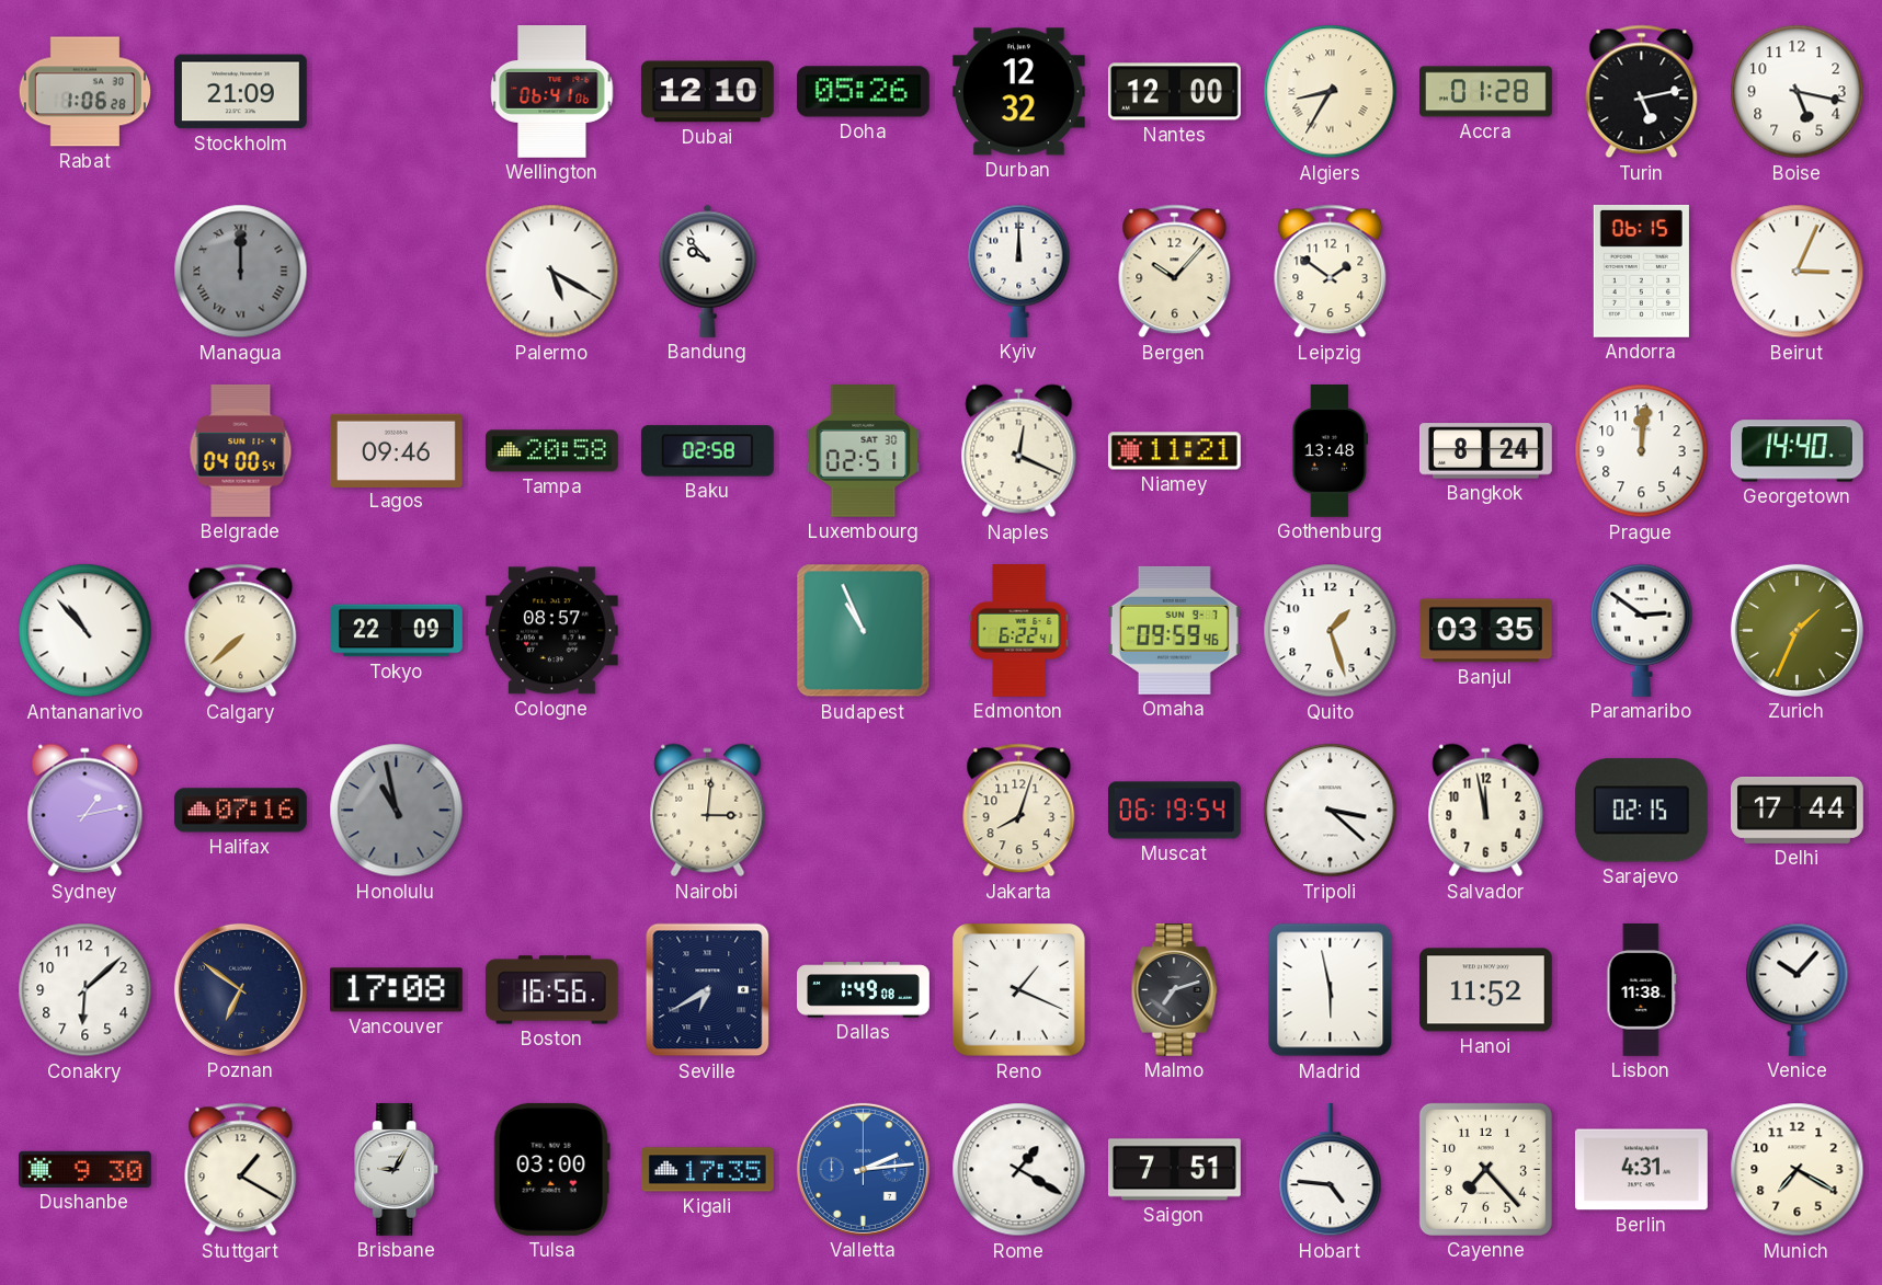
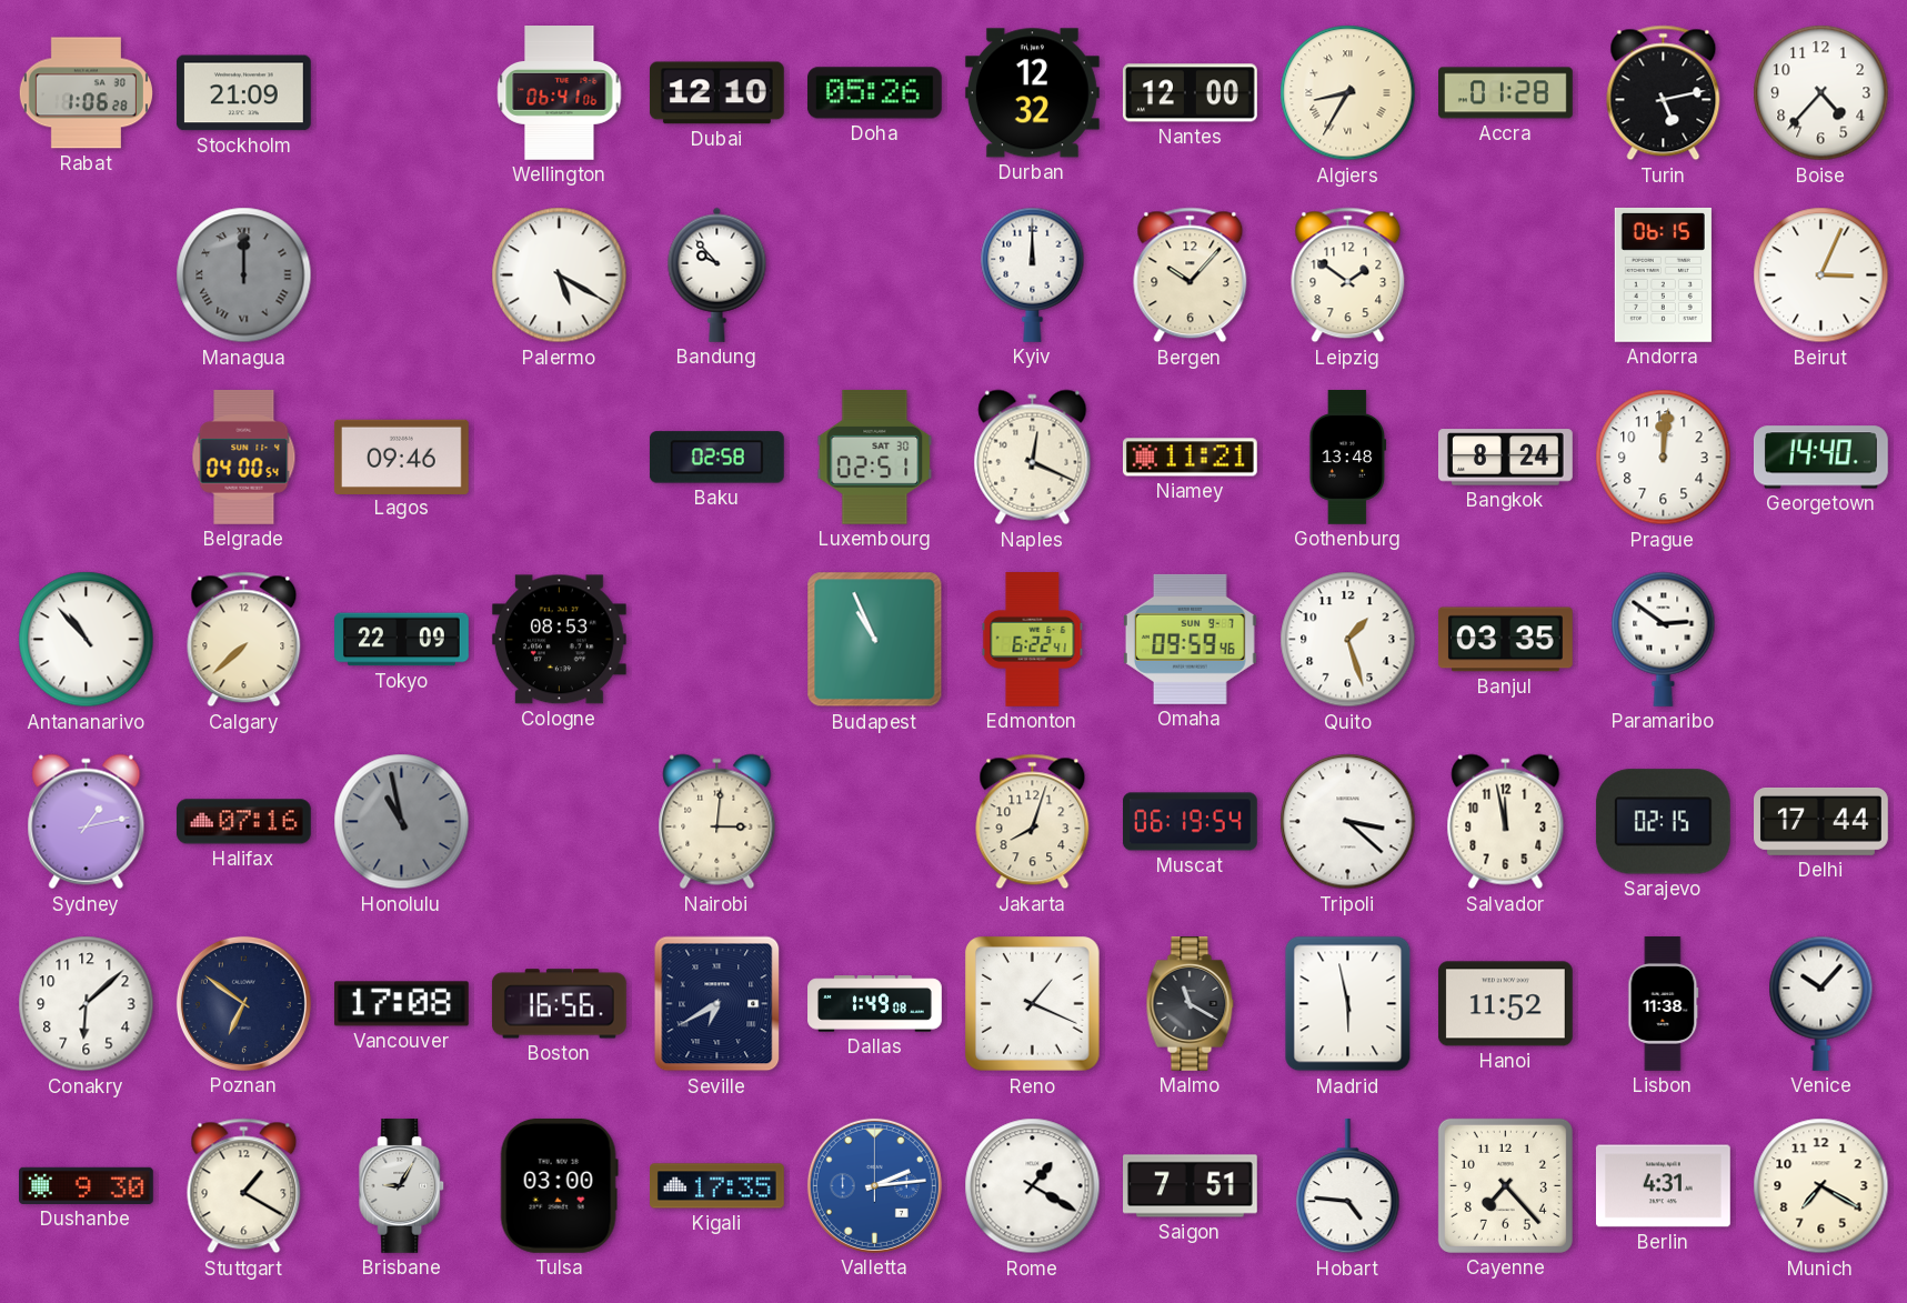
Boise: 5:17 -> 4:37 (1821, 93)
Tampa: 20:58 -> none (551, 451)
Cologne: 08:57 -> 08:53 (559, 640)
Zurich: 1:34 -> none (1797, 630)
Malmo: 7:12 -> 11:20 (1191, 1004)
